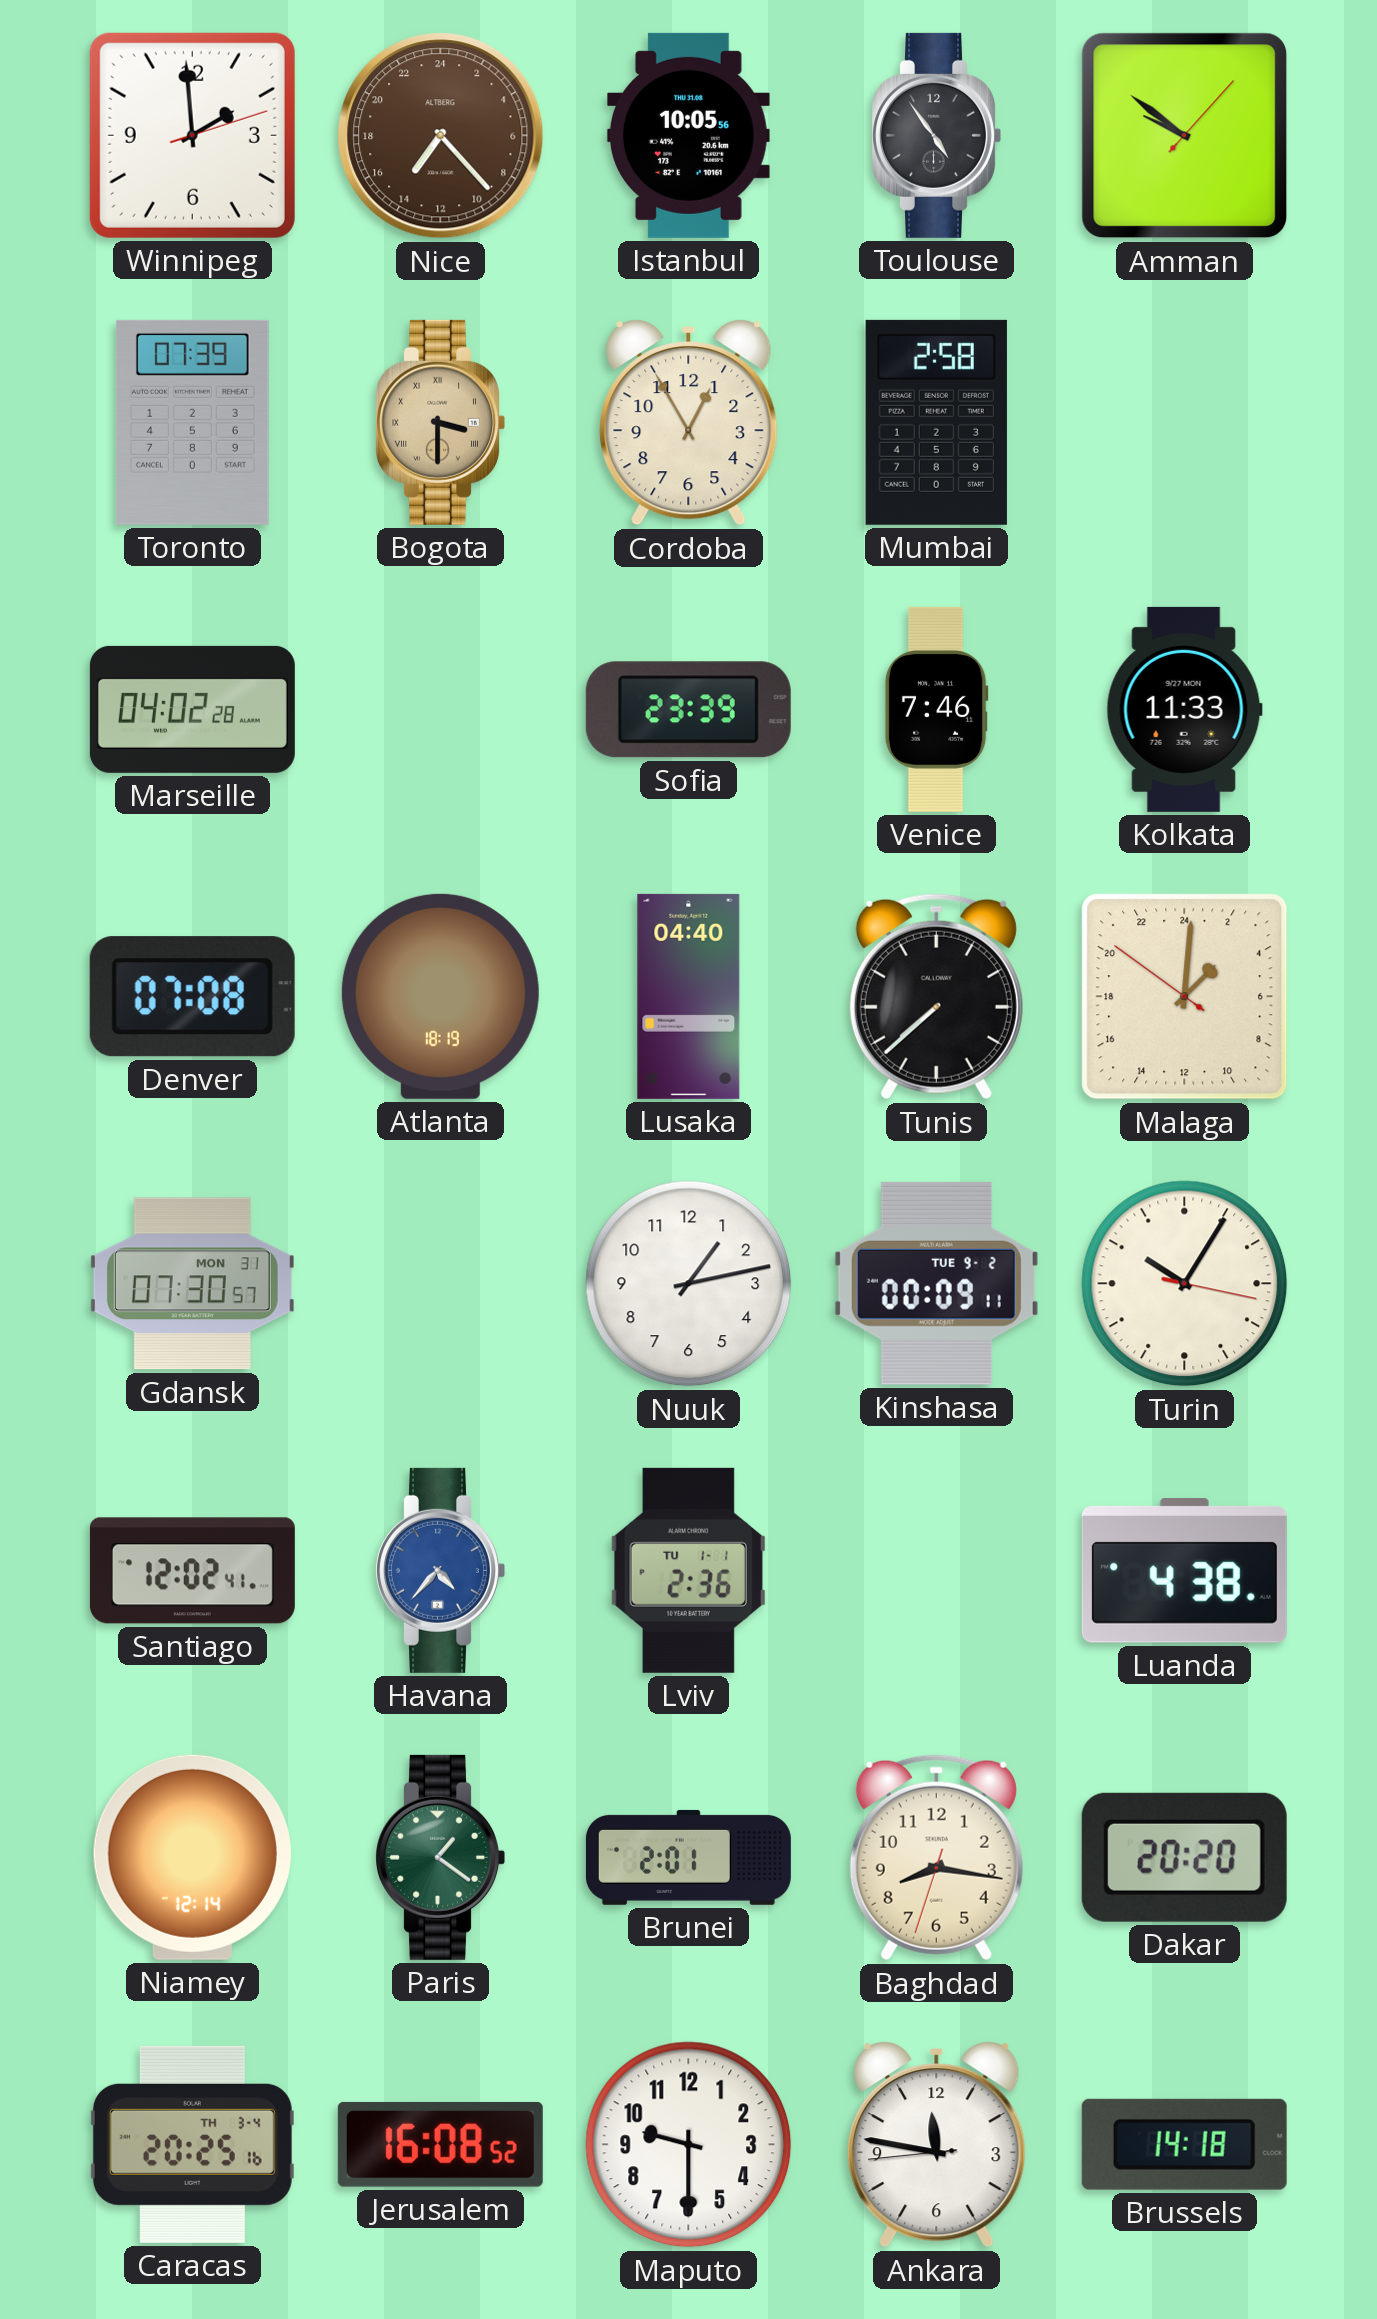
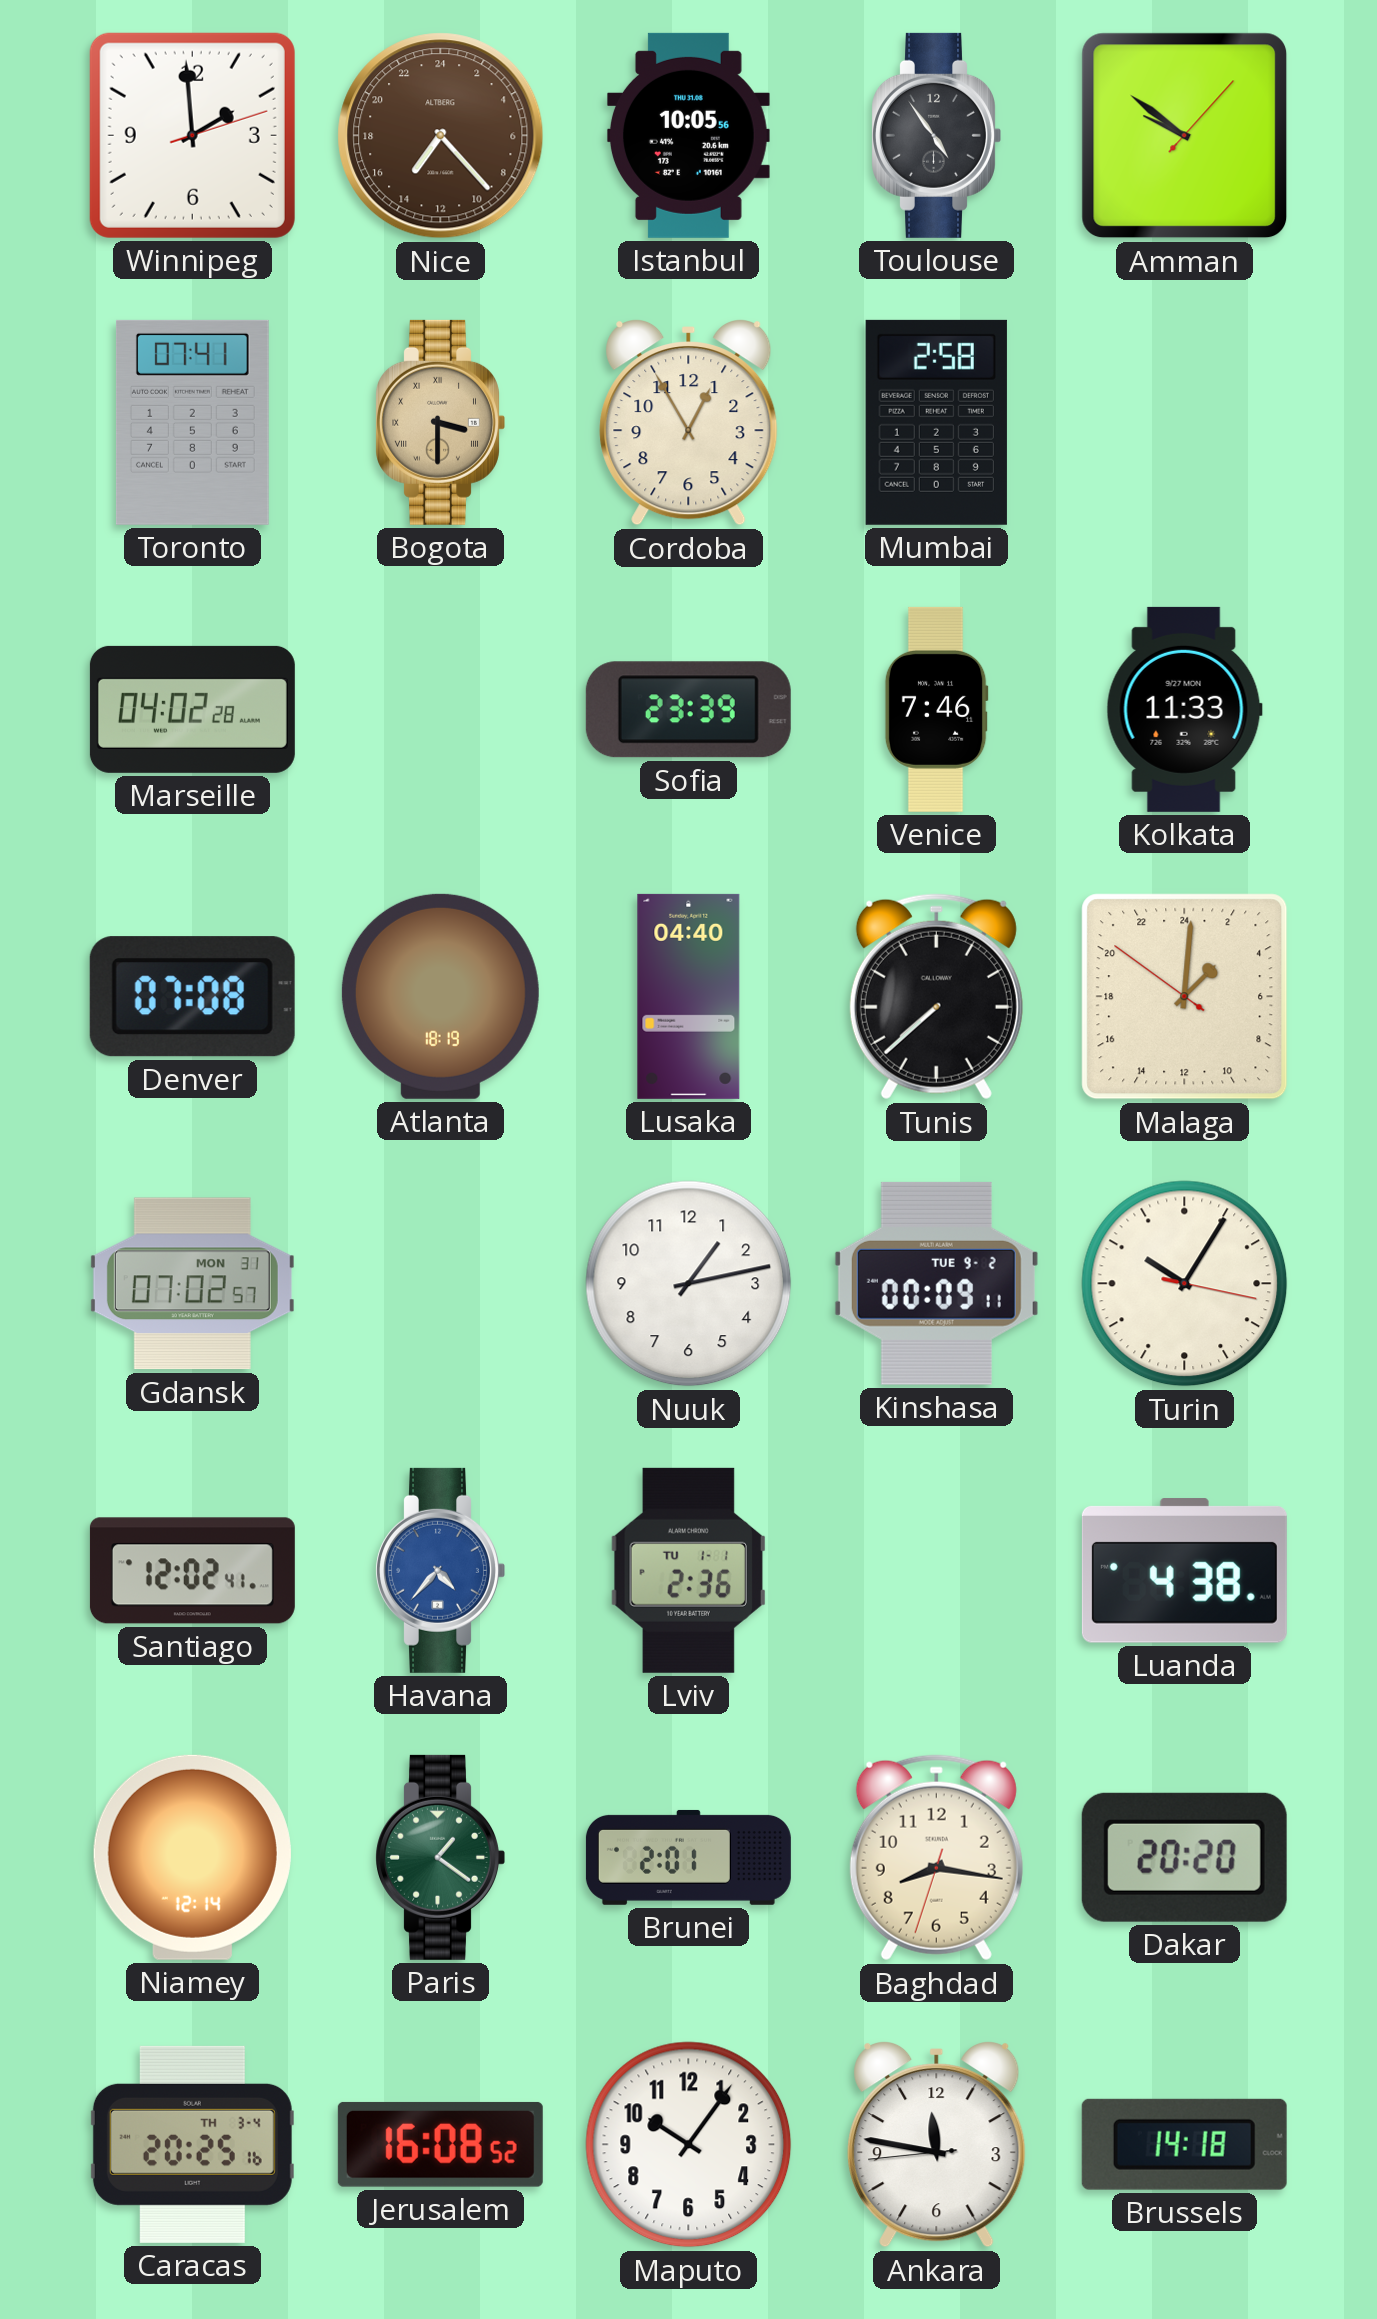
Toronto: 07:39 -> 07:41 (192, 422)
Gdansk: 07:30 -> 07:02 (192, 1284)
Maputo: 9:30 -> 10:06 (689, 2145)
